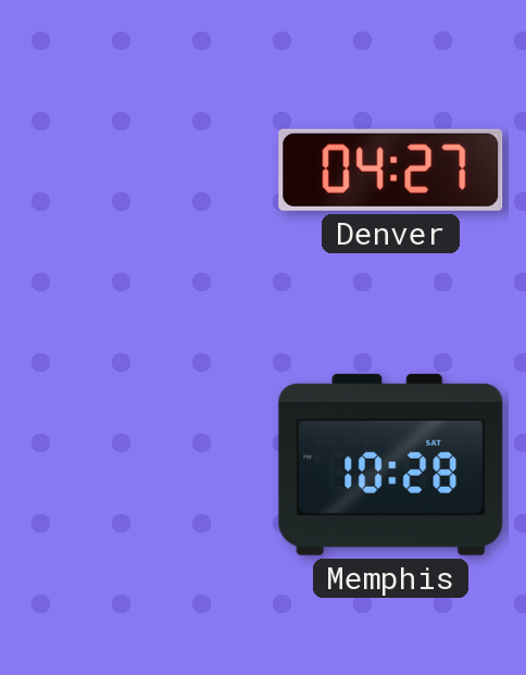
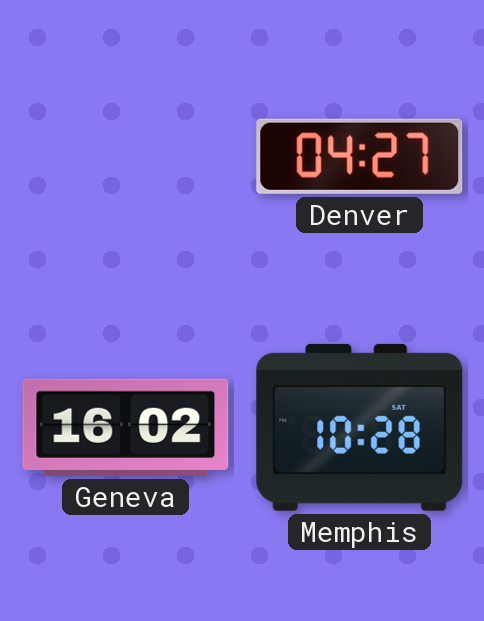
Geneva: none -> 16:02 (126, 427)
